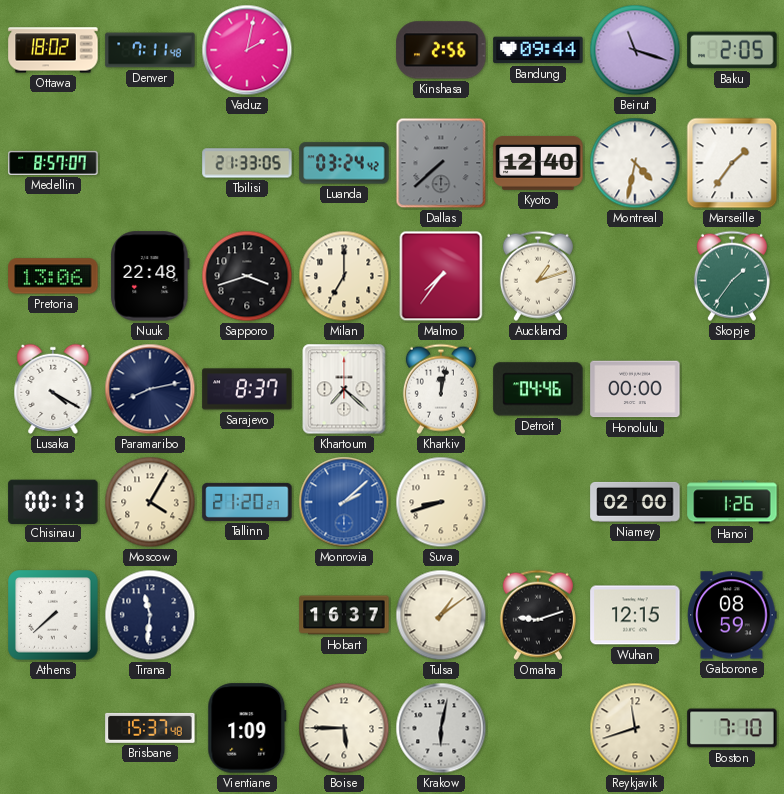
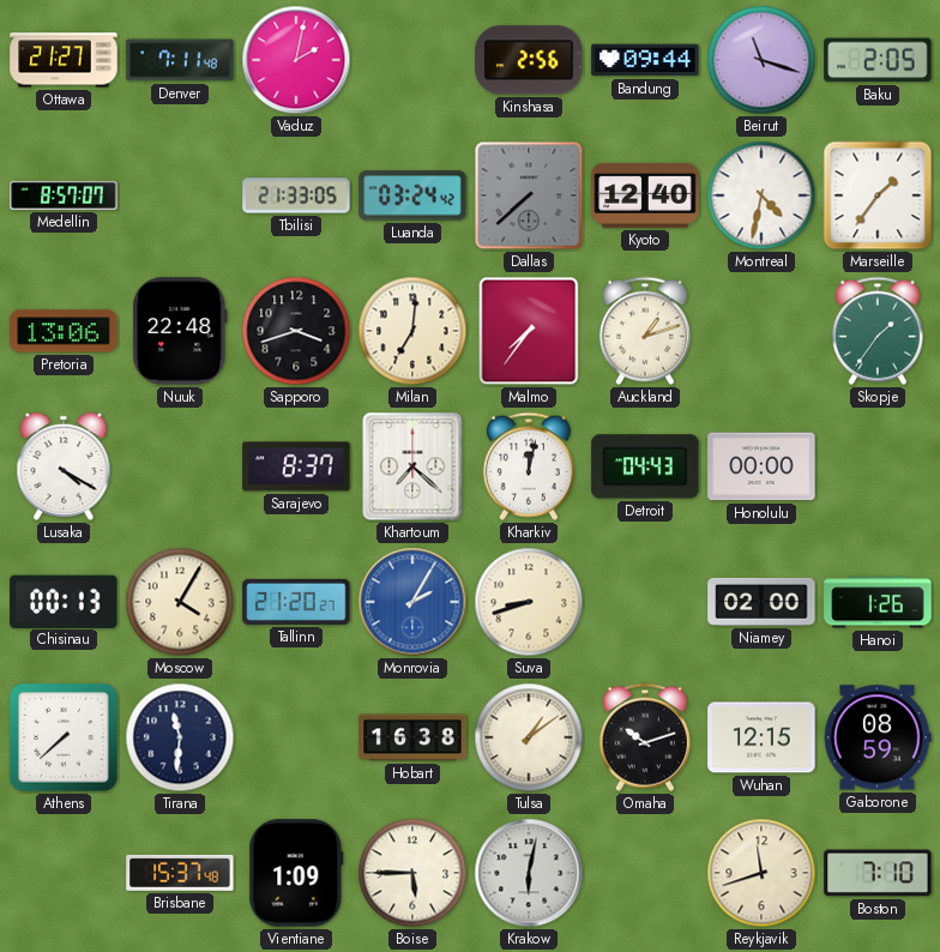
Ottawa: 18:02 -> 21:27 (64, 60)
Milan: 7:00 -> 7:01 (412, 331)
Paramaribo: 8:13 -> none (150, 389)
Detroit: 04:46 -> 04:43 (645, 466)
Monrovia: 2:08 -> 2:05 (412, 602)
Hobart: 16:37 -> 16:38 (412, 737)
Omaha: 9:12 -> 10:12 (645, 737)
